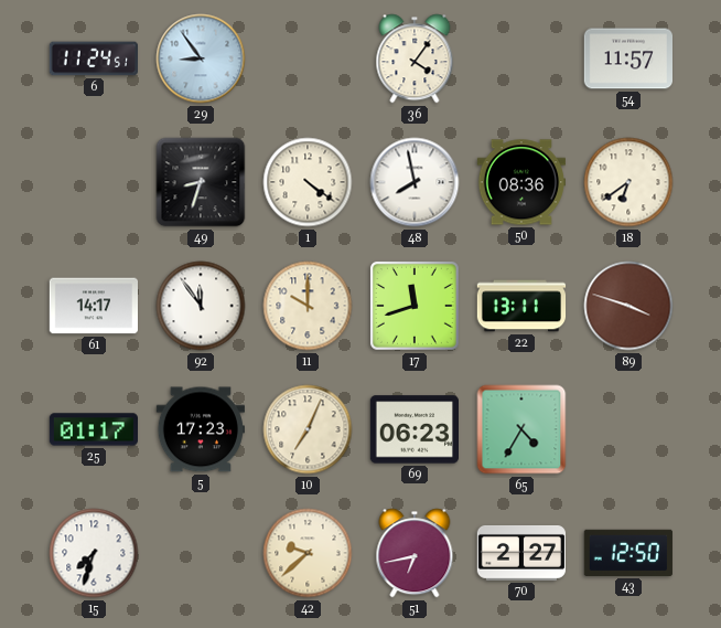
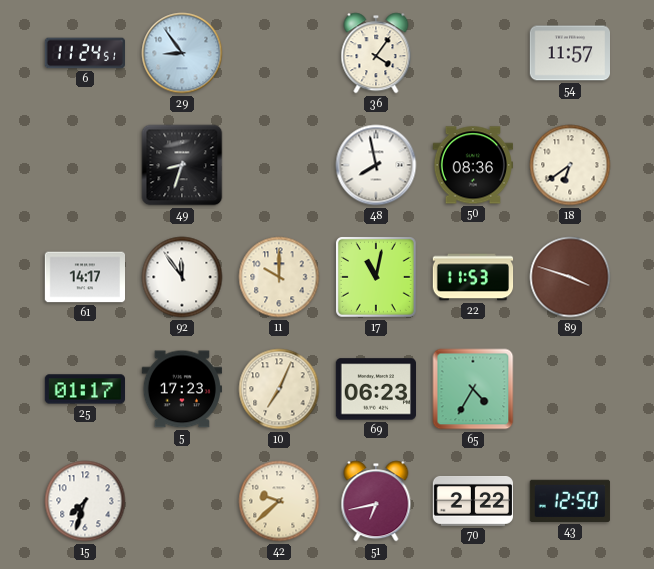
1: 4:21 -> none (308, 182)
17: 11:42 -> 11:02 (376, 277)
22: 13:11 -> 11:53 (473, 277)
70: 2:27 -> 2:22 (472, 501)
